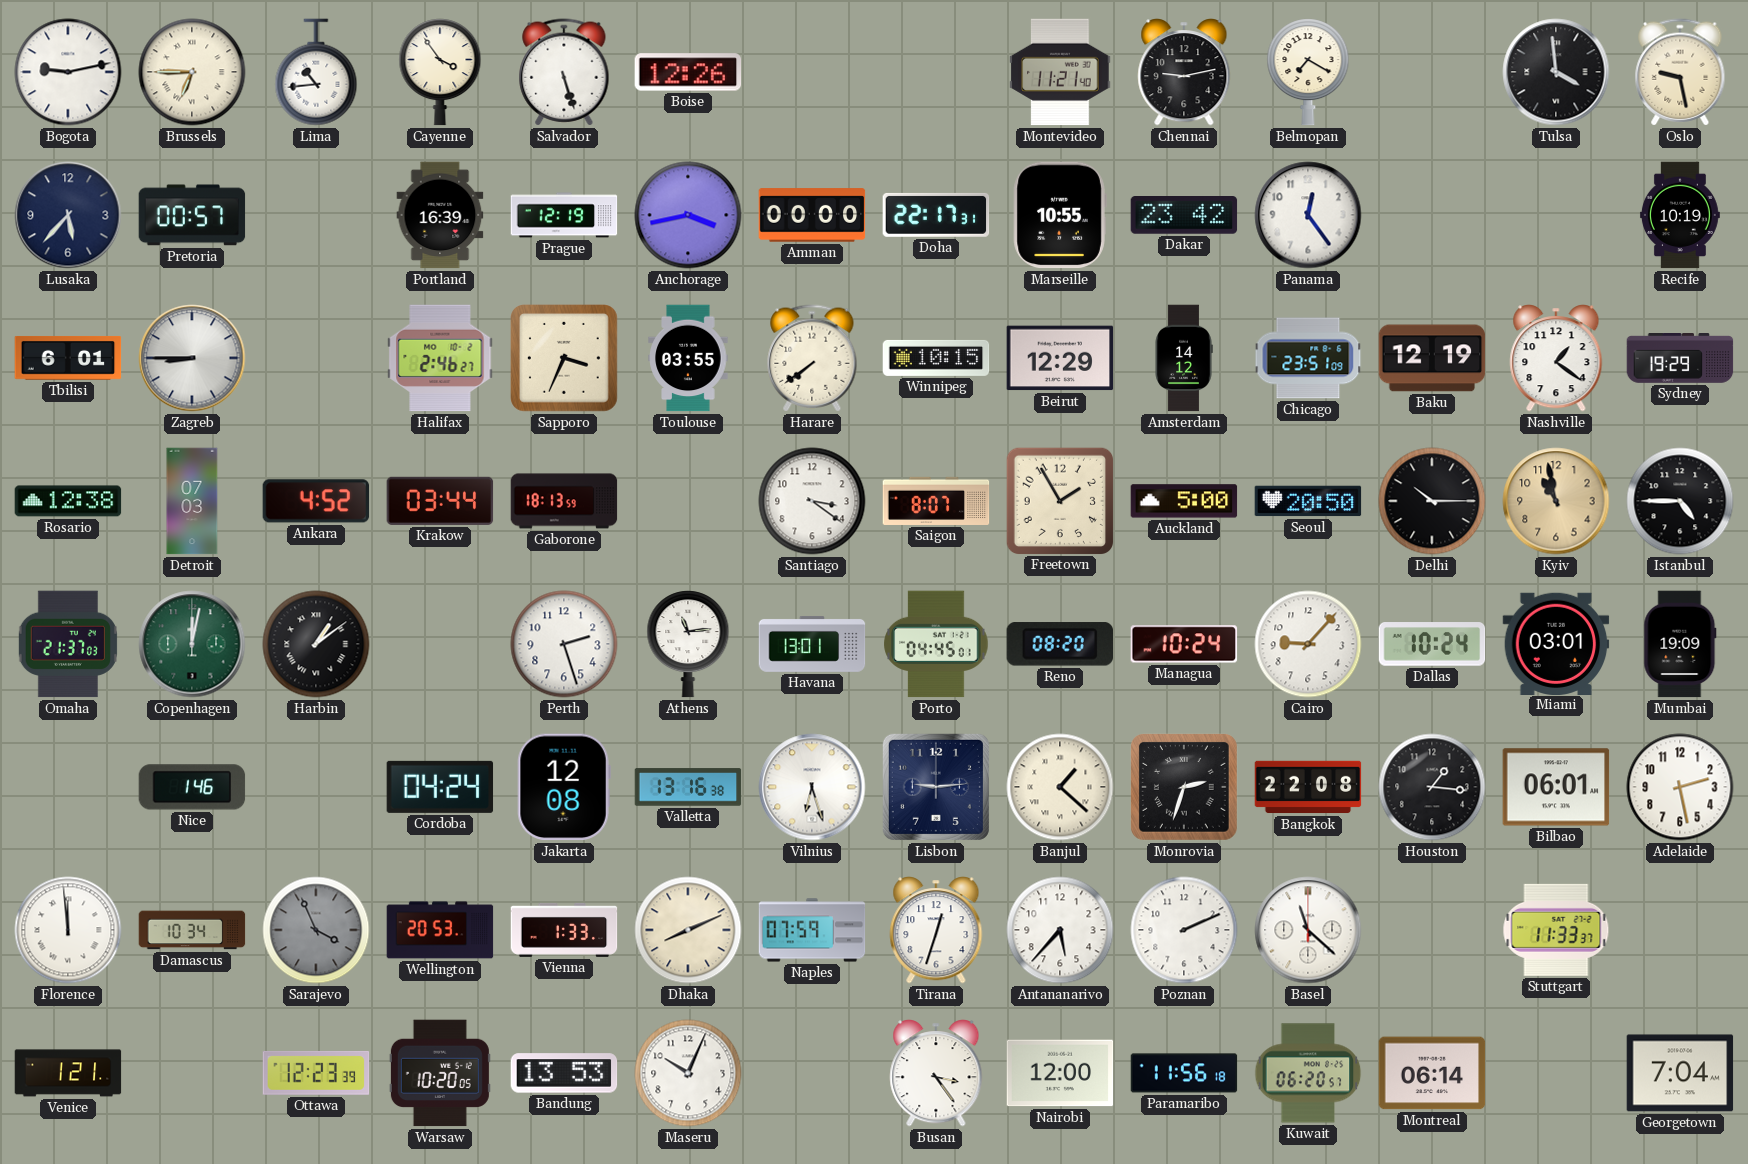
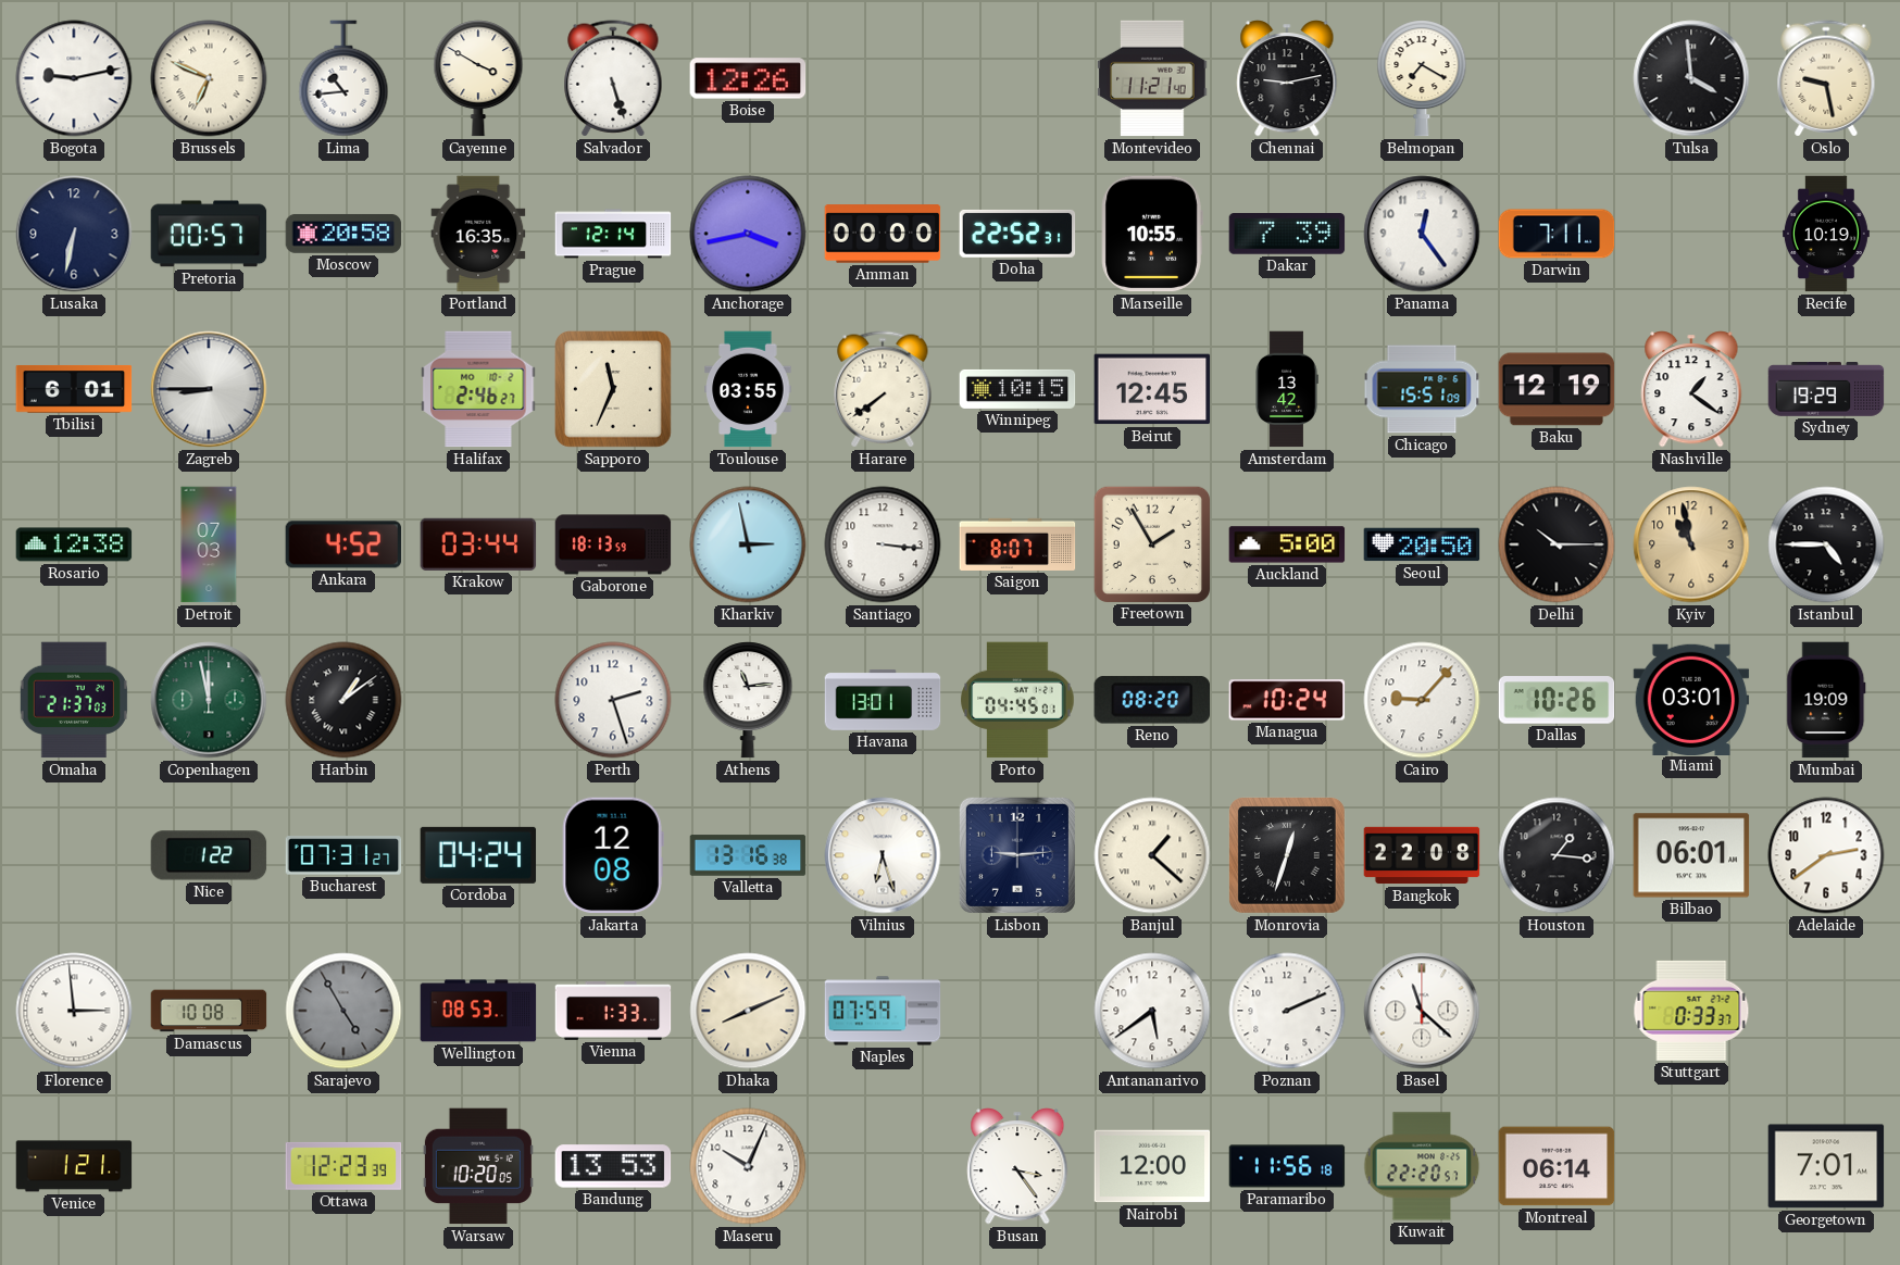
Brussels: 6:45 -> 6:49 (209, 78)
Cayenne: 3:54 -> 3:50 (478, 78)
Lusaka: 5:37 -> 6:32 (74, 234)
Moscow: none -> 20:58 (343, 234)
Portland: 16:39 -> 16:35 (478, 234)
Prague: 12:19 -> 12:14 (613, 234)
Doha: 22:17 -> 22:52 (1017, 234)
Dakar: 23:42 -> 7:39 (1287, 235)
Darwin: none -> 7:11 (1557, 234)
Sapporo: 3:34 -> 11:34 (614, 390)
Beirut: 12:29 -> 12:45 (1152, 389)
Amsterdam: 14:12 -> 13:42 (1287, 389)
Chicago: 23:51 -> 15:51 (1422, 389)
Kharkiv: none -> 2:58 (748, 544)
Santiago: 3:21 -> 3:16 (883, 544)
Copenhagen: 12:02 -> 11:58 (209, 700)
Dallas: 10:24 -> 10:26 (1557, 700)
Nice: 1:46 -> 1:22 (209, 855)
Bucharest: none -> 07:31 (343, 855)
Monrovia: 2:33 -> 12:33 (1288, 856)
Adelaide: 2:28 -> 2:39 (1826, 855)
Florence: 11:59 -> 2:59 (74, 1011)
Damascus: 10:34 -> 10:08 (209, 1011)
Sarajevo: 3:56 -> 4:55 (343, 1011)
Wellington: 20:53 -> 08:53 (478, 1011)
Tirana: 12:33 -> none (936, 930)
Antananarivo: 5:37 -> 5:39 (1152, 1011)
Stuttgart: 11:33 -> 0:33 (1691, 1011)
Kuwait: 06:20 -> 22:20 (1422, 1166)
Georgetown: 7:04 -> 7:01 (1826, 1166)
